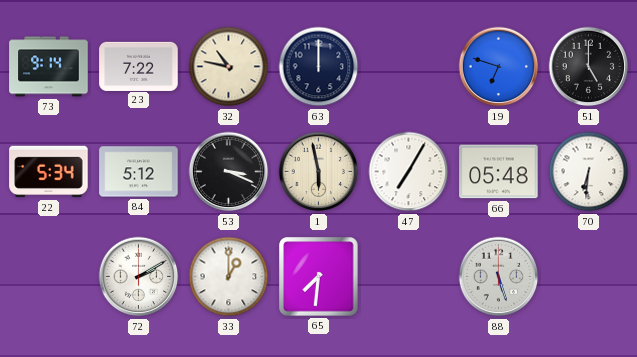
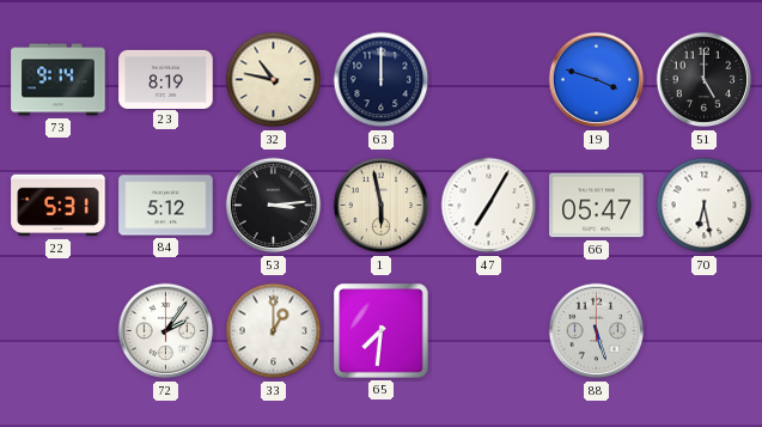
23: 7:22 -> 8:19 (166, 79)
19: 6:48 -> 3:48 (597, 80)
22: 5:34 -> 5:31 (59, 206)
53: 3:19 -> 3:14 (274, 206)
66: 05:48 -> 05:47 (597, 206)
70: 6:31 -> 6:28 (705, 206)
72: 2:10 -> 2:06 (166, 331)
